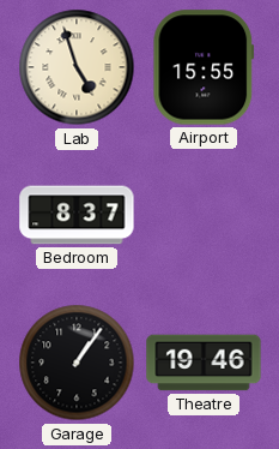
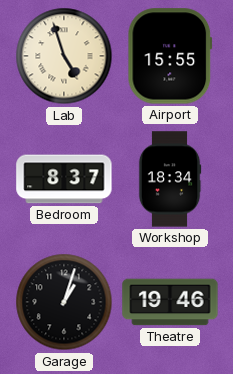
Workshop: none -> 18:34 (170, 179)
Garage: 1:06 -> 1:03 (64, 302)
